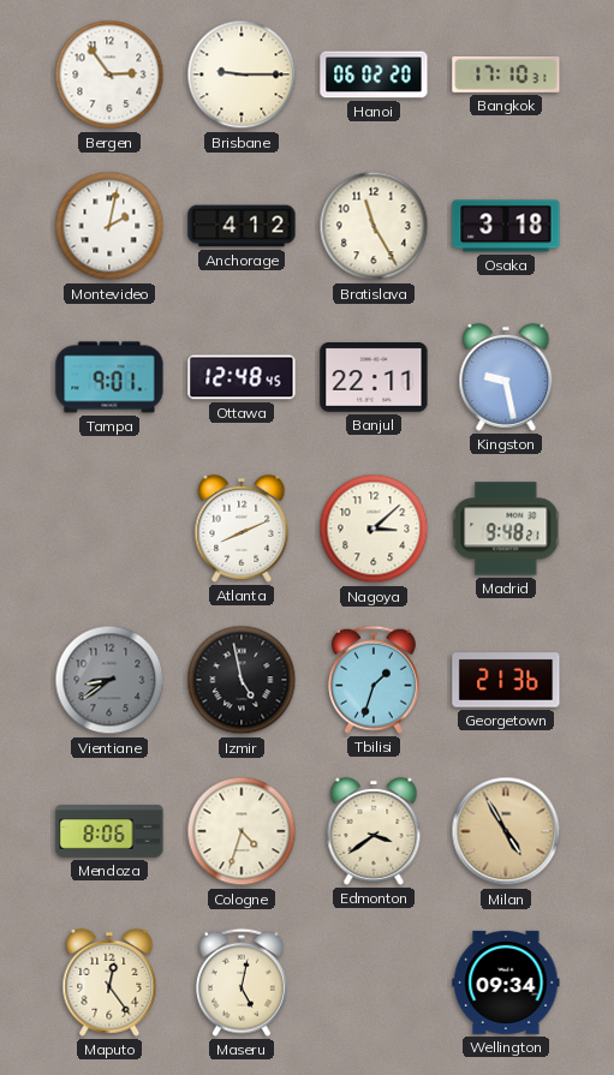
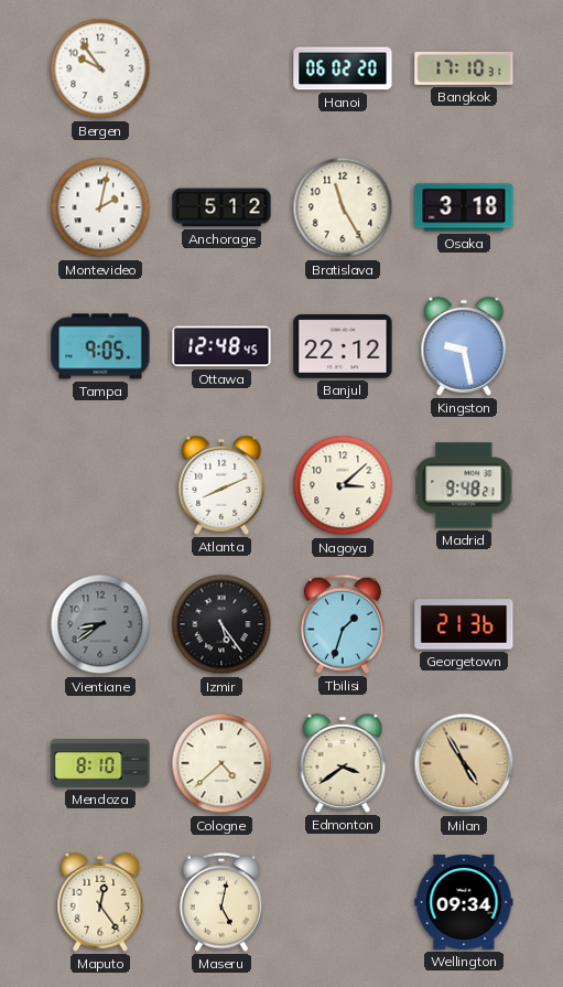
Bergen: 2:54 -> 9:54 (100, 68)
Brisbane: 9:15 -> none (242, 74)
Anchorage: 4:12 -> 5:12 (221, 207)
Tampa: 9:01 -> 9:05 (100, 346)
Banjul: 22:11 -> 22:12 (343, 347)
Izmir: 4:58 -> 5:24 (221, 624)
Mendoza: 8:06 -> 8:10 (100, 763)
Cologne: 4:33 -> 4:38 (221, 763)
